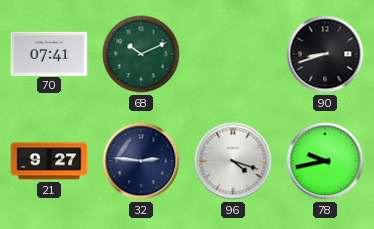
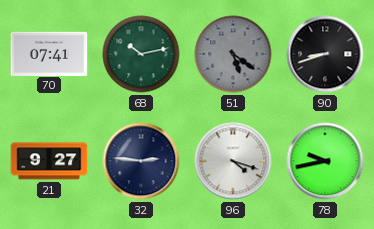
68: 10:11 -> 10:13 (141, 54)
51: none -> 5:21 (233, 54)
